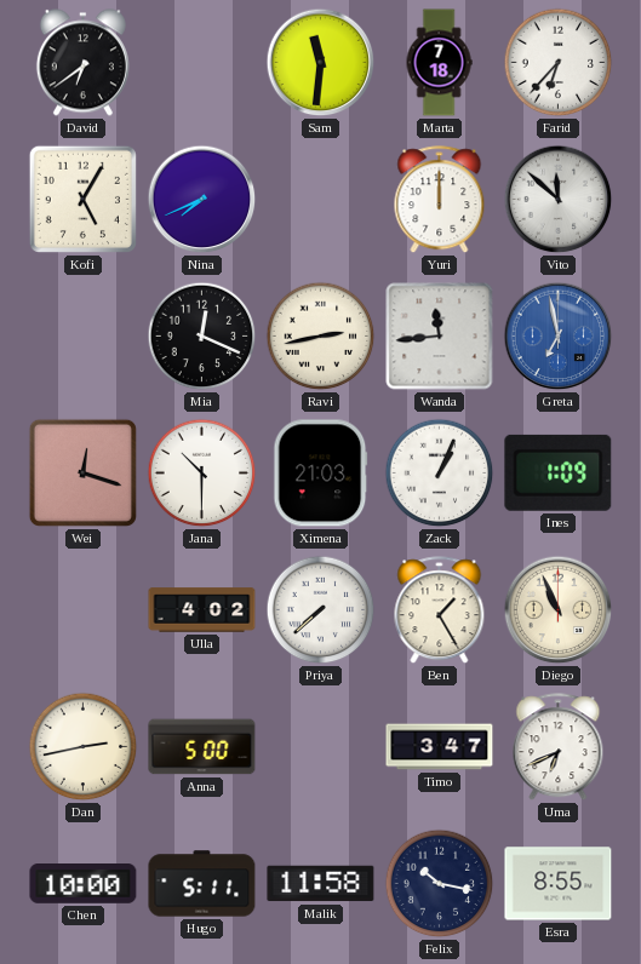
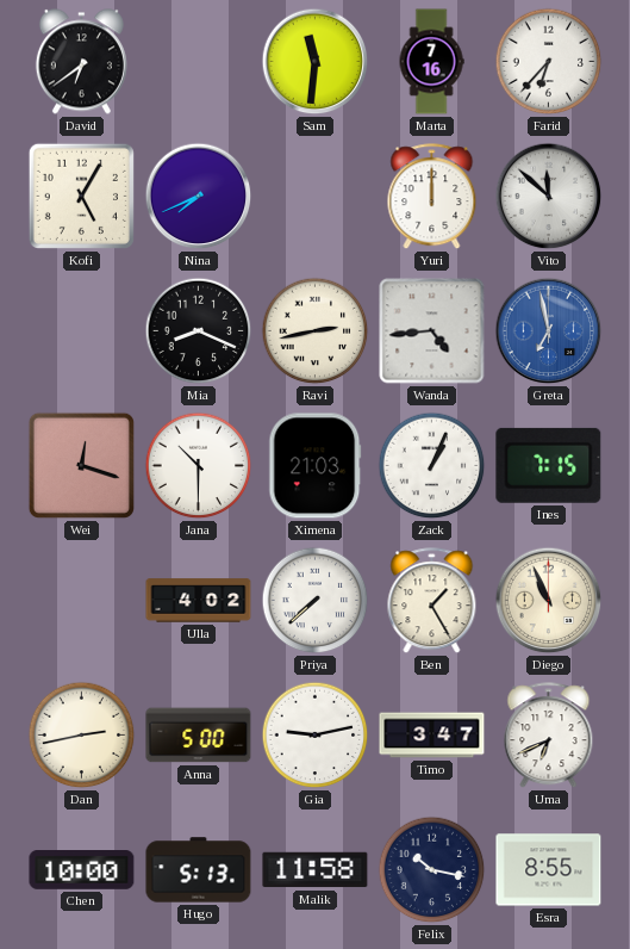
Marta: 7:18 -> 7:16 (431, 62)
Mia: 12:19 -> 8:19 (199, 331)
Wanda: 11:44 -> 4:44 (432, 331)
Ines: 1:09 -> 7:15 (549, 465)
Gia: none -> 9:13 (316, 736)
Hugo: 5:11 -> 5:13 (199, 870)
